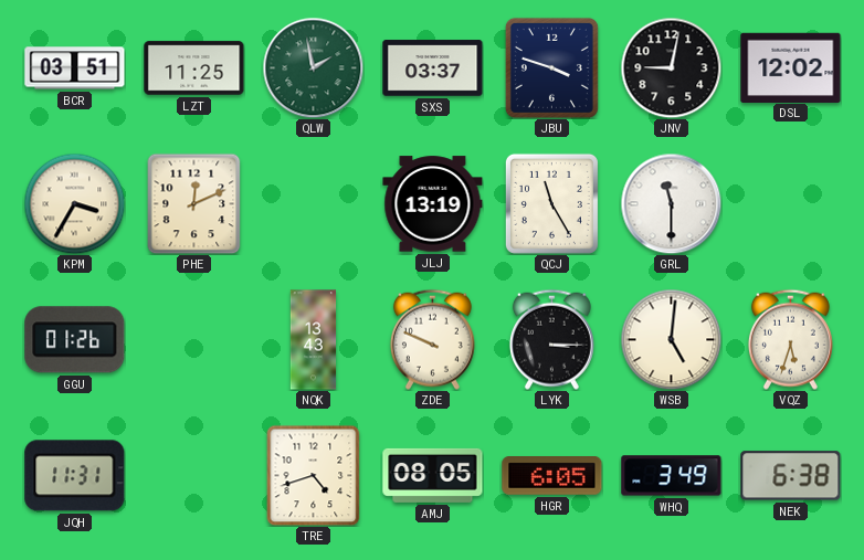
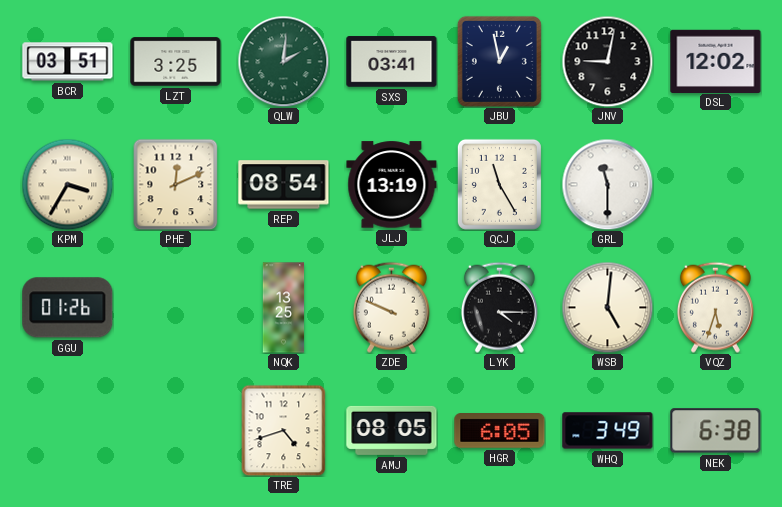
LZT: 11:25 -> 3:25 (176, 62)
QLW: 1:58 -> 2:01 (283, 61)
SXS: 03:37 -> 03:41 (392, 62)
JBU: 3:48 -> 12:58 (499, 61)
REP: none -> 08:54 (284, 185)
NQK: 13:43 -> 13:25 (284, 308)
LYK: 3:15 -> 4:15 (499, 307)
JQH: 11:31 -> none (75, 476)
